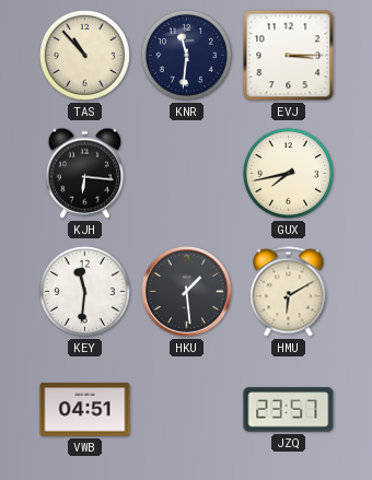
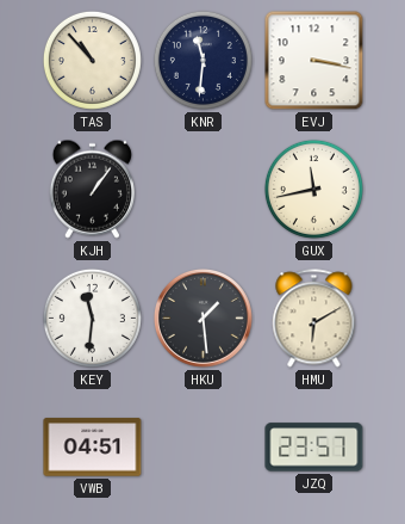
EVJ: 3:15 -> 3:17 (314, 61)
KJH: 6:16 -> 1:06 (92, 189)
GUX: 7:43 -> 11:43 (313, 189)
